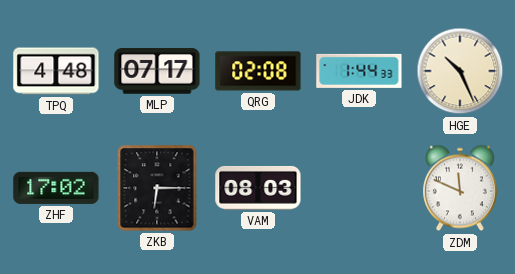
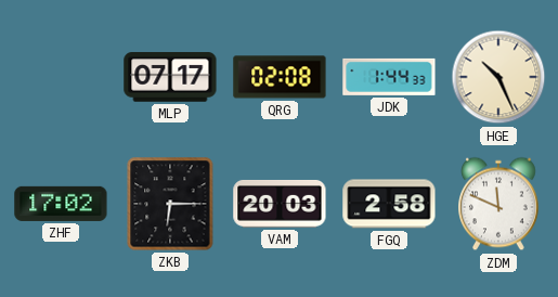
TPQ: 4:48 -> none (56, 71)
VAM: 08:03 -> 20:03 (280, 204)
FGQ: none -> 2:58 (389, 204)
